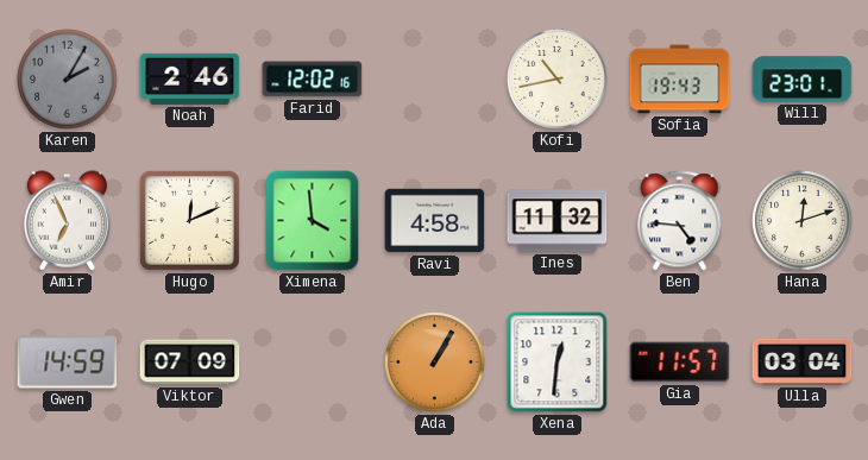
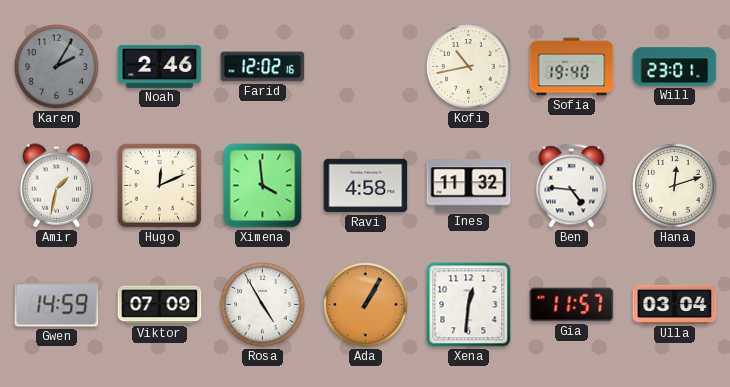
Sofia: 19:43 -> 19:40 (572, 67)
Amir: 6:56 -> 1:32 (57, 186)
Rosa: none -> 4:55 (263, 305)
